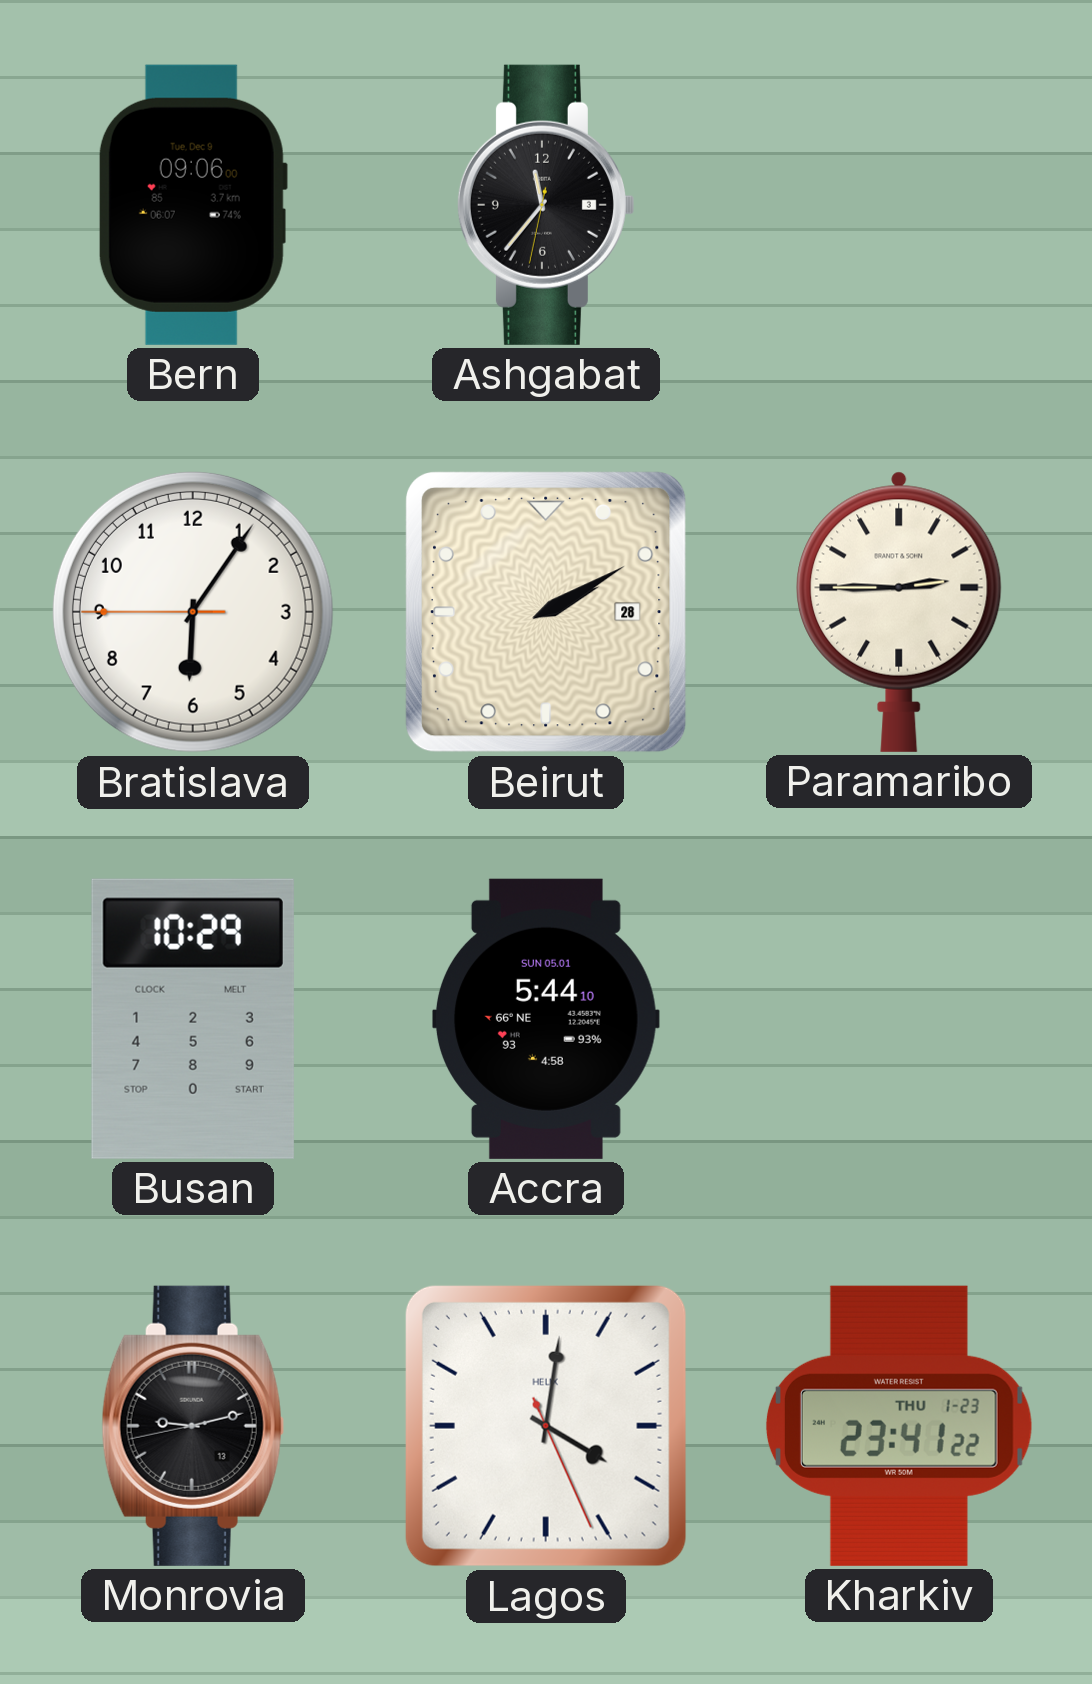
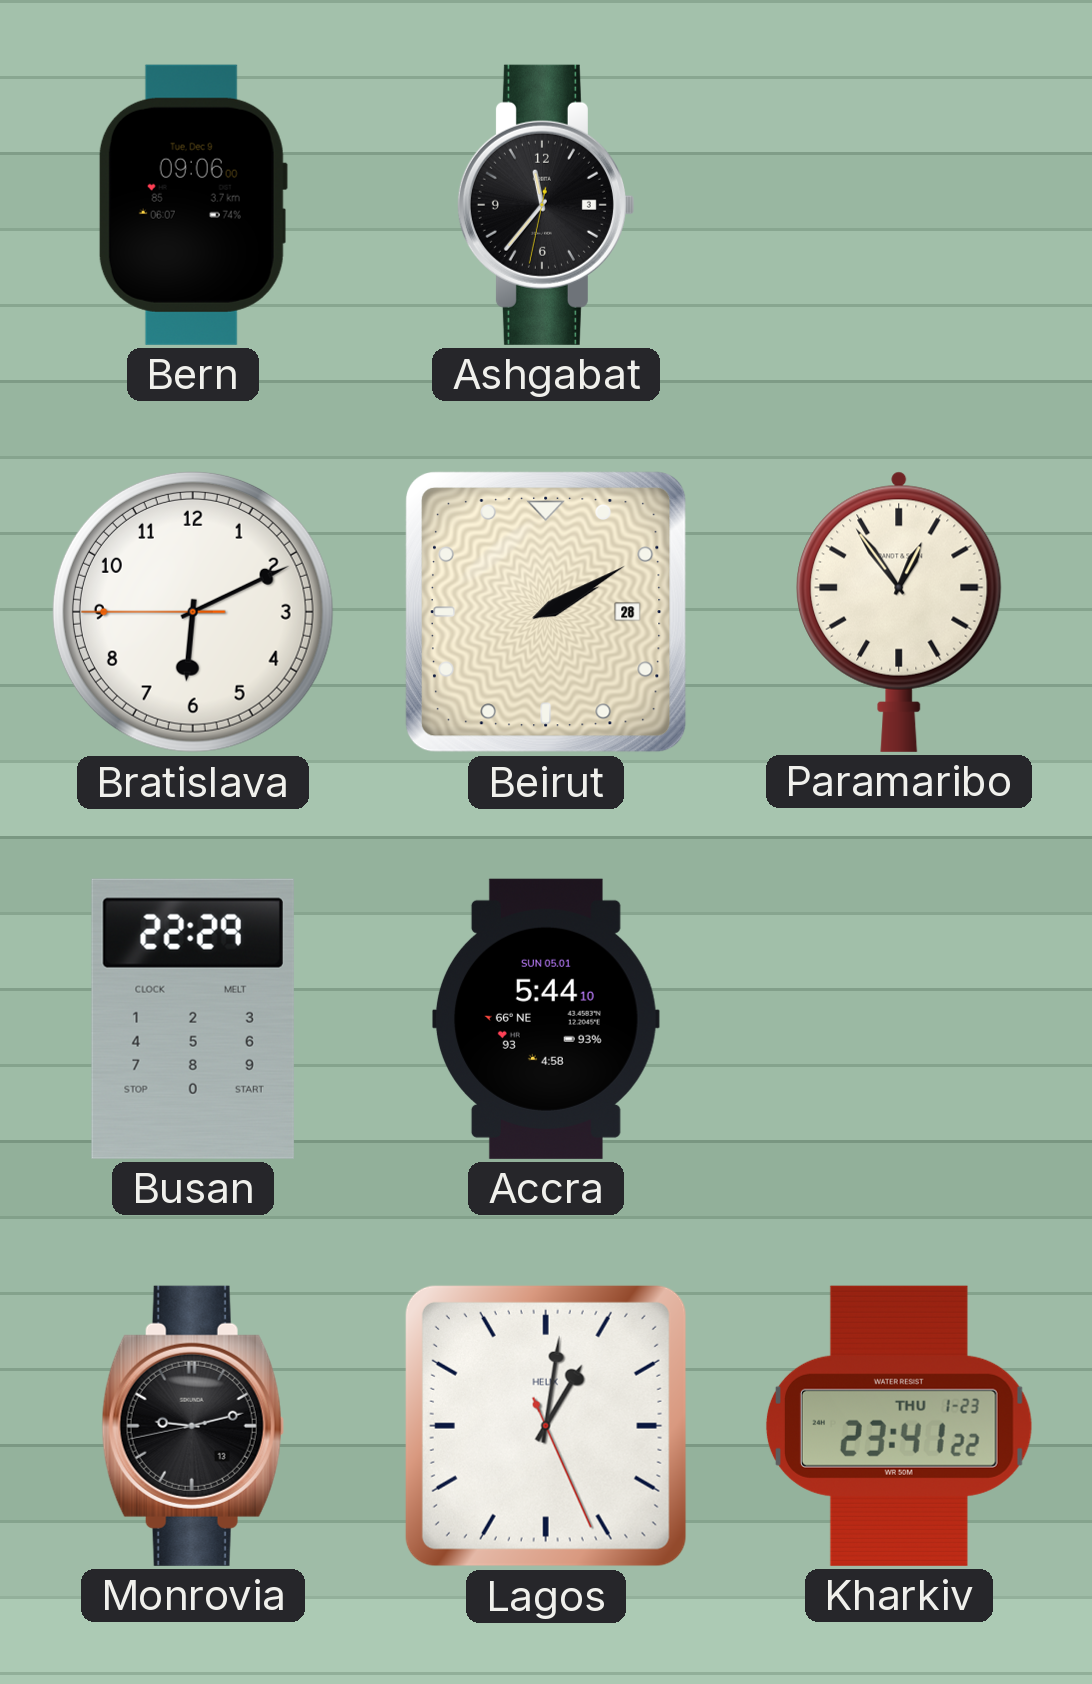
Bratislava: 6:05 -> 6:10 (193, 612)
Paramaribo: 2:45 -> 12:54 (899, 612)
Busan: 10:29 -> 22:29 (193, 1019)
Lagos: 4:01 -> 1:01 (546, 1426)
